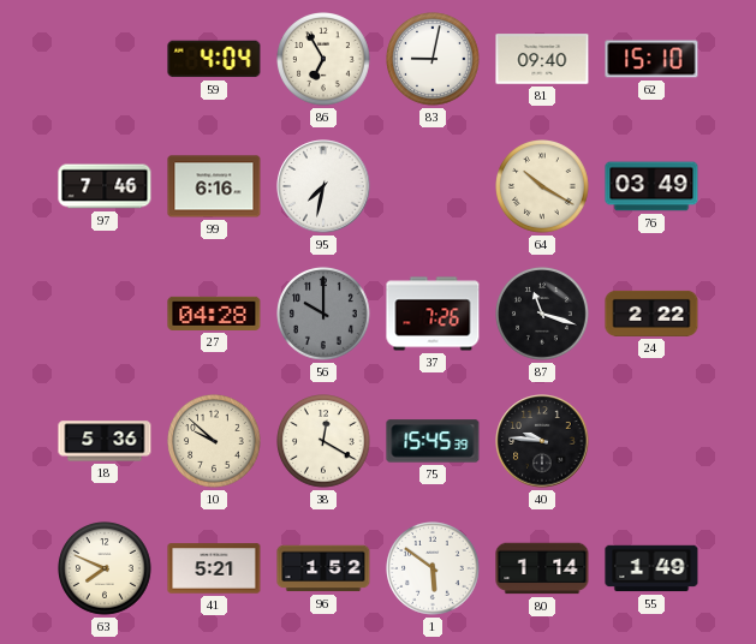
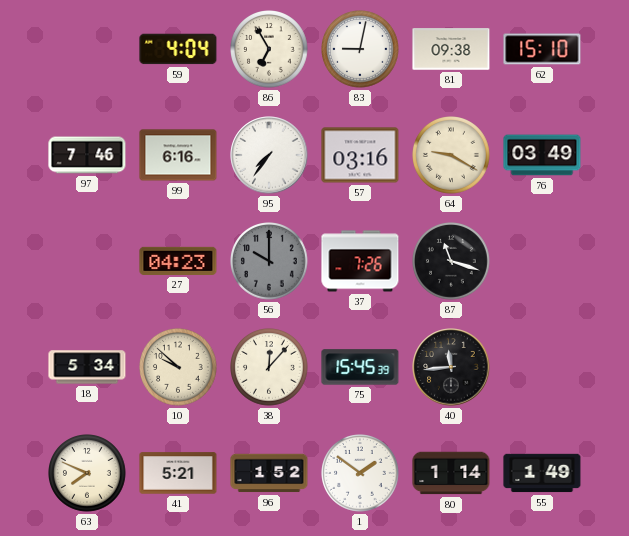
81: 09:40 -> 09:38 (451, 49)
95: 7:32 -> 7:36 (269, 155)
57: none -> 03:16 (360, 155)
64: 10:20 -> 9:20 (452, 156)
27: 04:28 -> 04:23 (178, 261)
24: 2:22 -> none (651, 314)
18: 5:36 -> 5:34 (87, 367)
38: 12:20 -> 12:07 (270, 368)
40: 9:46 -> 11:44 (451, 367)
1: 5:51 -> 1:51 (361, 474)
